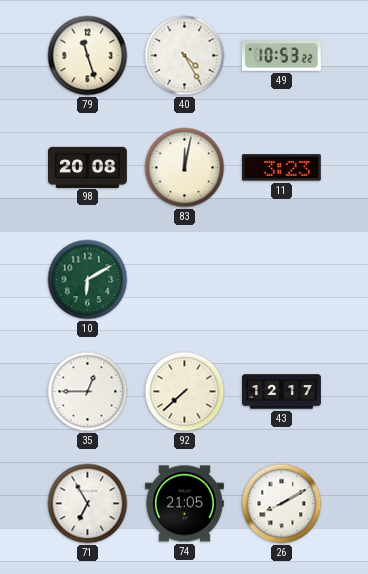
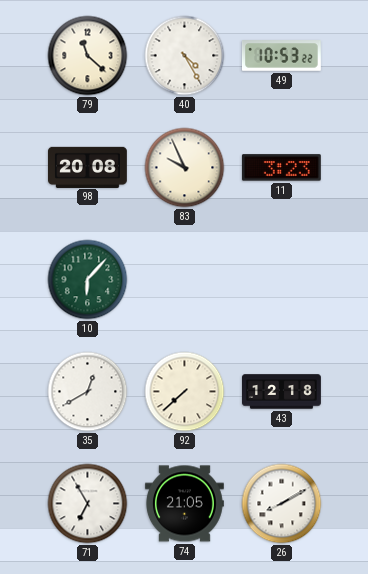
79: 11:27 -> 11:22 (88, 56)
83: 12:02 -> 9:56 (185, 168)
10: 6:10 -> 6:07 (88, 280)
35: 12:45 -> 12:40 (88, 392)
43: 12:17 -> 12:18 (282, 392)
